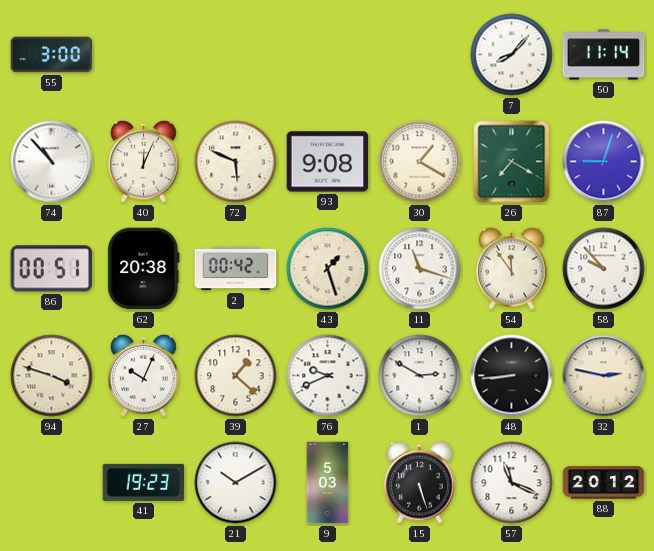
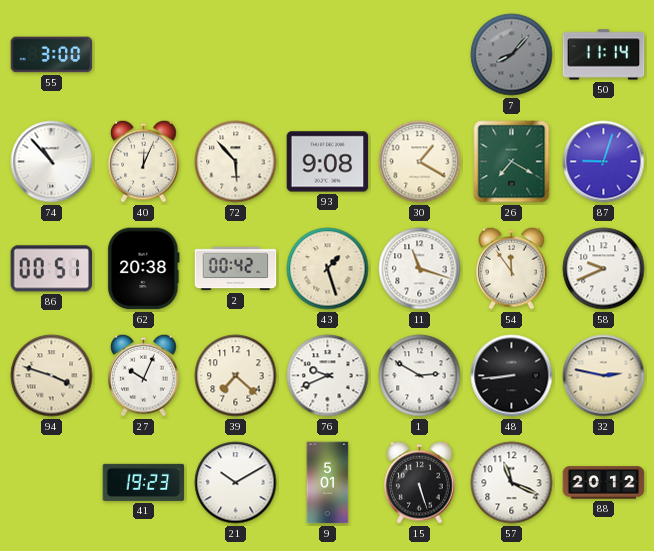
7 dial: white -> grey (512, 55)
72: 5:49 -> 5:53 (236, 162)
58: 9:53 -> 9:41 (604, 269)
39: 1:22 -> 7:22 (236, 376)
9: 5:03 -> 5:01 (328, 483)
